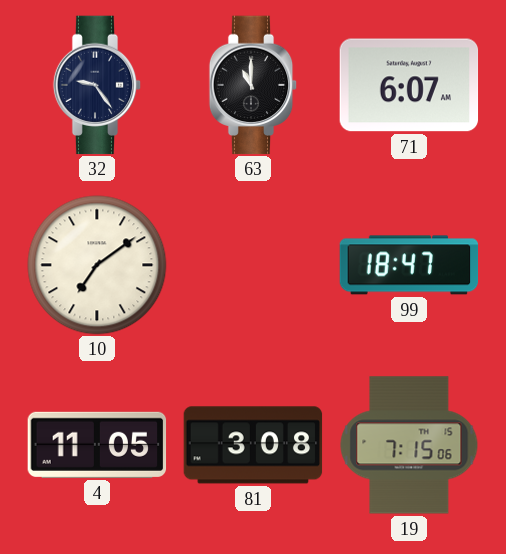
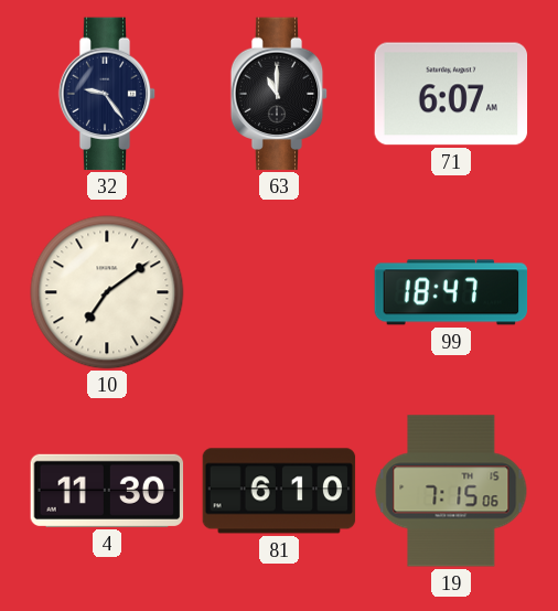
4: 11:05 -> 11:30 (107, 491)
81: 3:08 -> 6:10 (279, 491)
